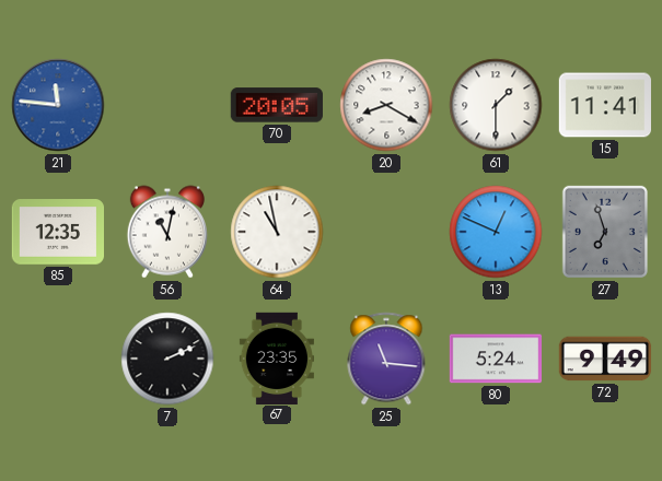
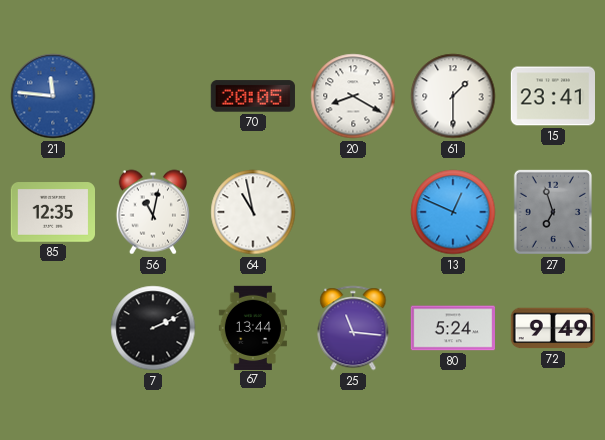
15: 11:41 -> 23:41 (552, 96)
67: 23:35 -> 13:44 (253, 327)
